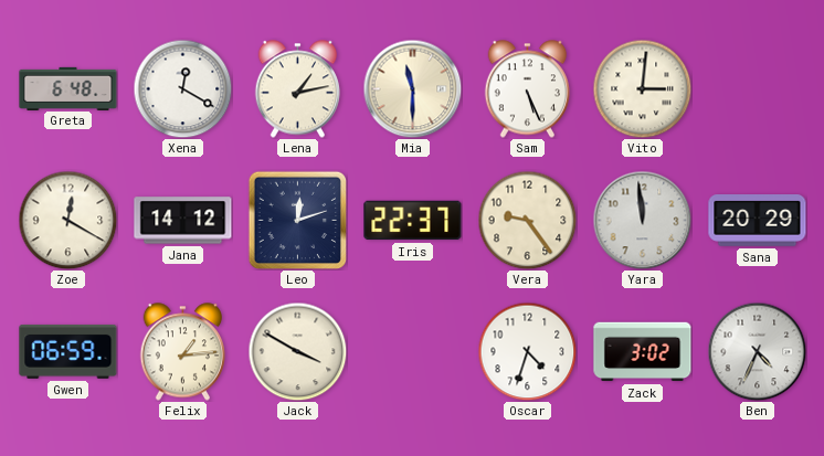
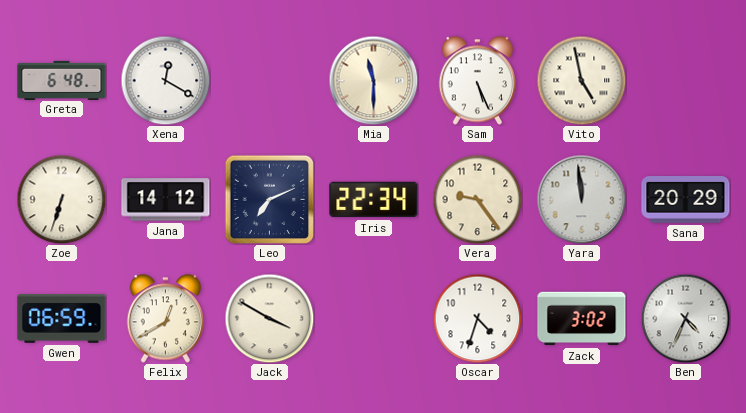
Lena: 1:13 -> none (298, 89)
Vito: 3:01 -> 4:58 (581, 80)
Zoe: 12:20 -> 6:33 (61, 199)
Leo: 12:12 -> 7:11 (269, 199)
Iris: 22:37 -> 22:34 (374, 200)
Felix: 1:14 -> 12:40 (166, 319)
